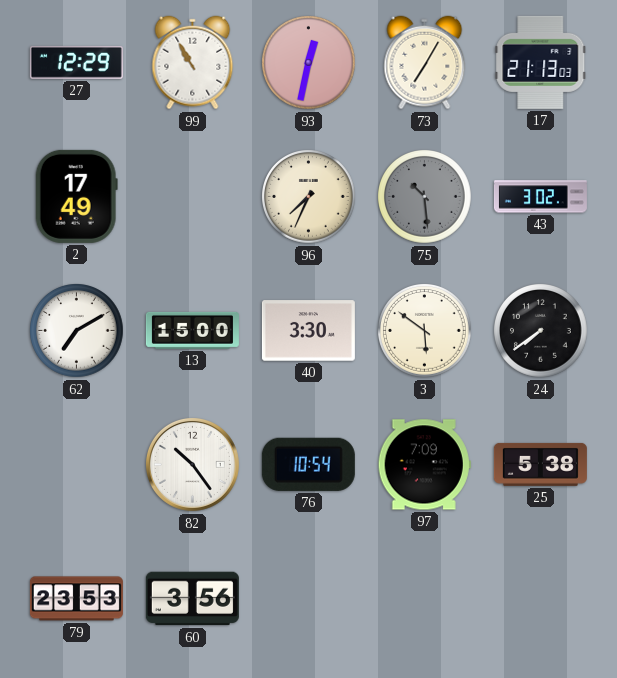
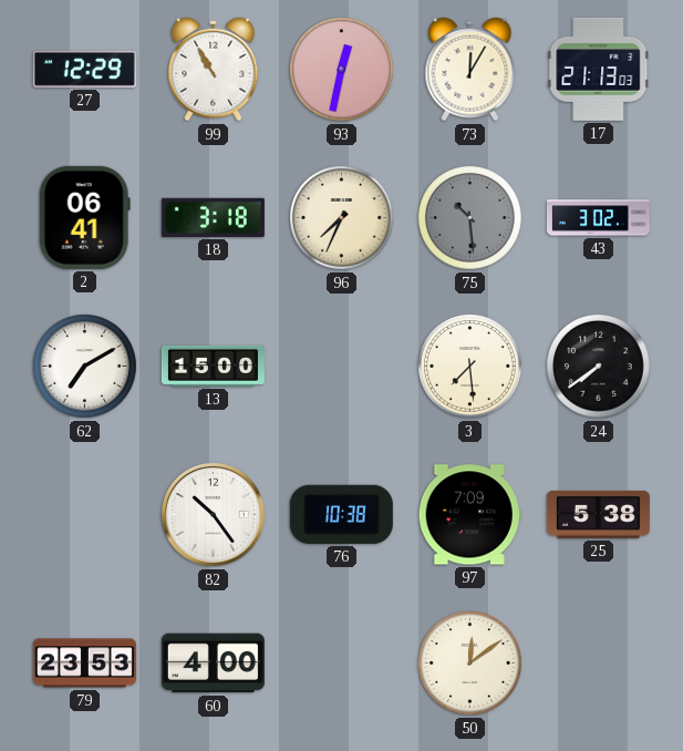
73: 7:05 -> 12:05 (470, 70)
2: 17:49 -> 06:41 (84, 217)
18: none -> 3:18 (213, 217)
40: 3:30 -> none (308, 331)
3: 5:51 -> 7:29 (470, 367)
76: 10:54 -> 10:38 (341, 514)
60: 3:56 -> 4:00 (213, 663)
50: none -> 12:09 (470, 663)
